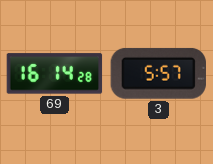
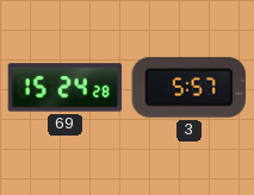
69: 16:14 -> 15:24 (66, 88)
